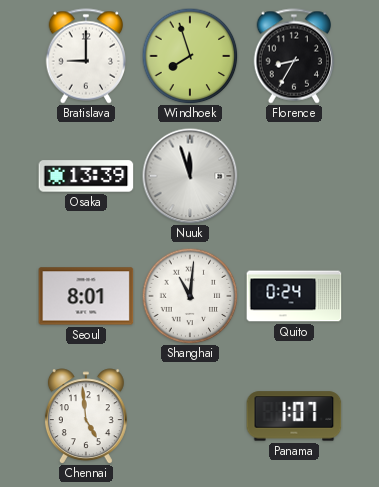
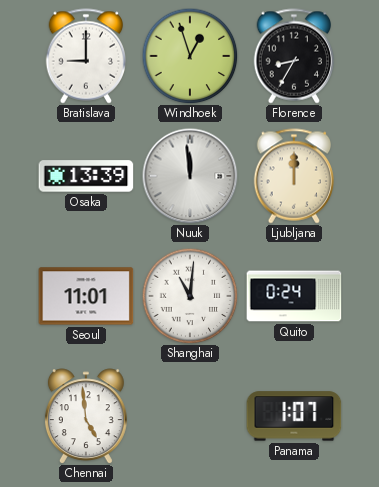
Windhoek: 7:57 -> 12:57 (190, 56)
Nuuk: 11:57 -> 11:59 (190, 176)
Ljubljana: none -> 12:00 (294, 176)
Seoul: 8:01 -> 11:01 (86, 296)
